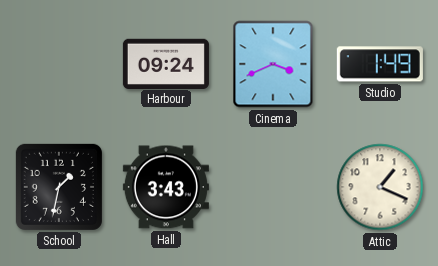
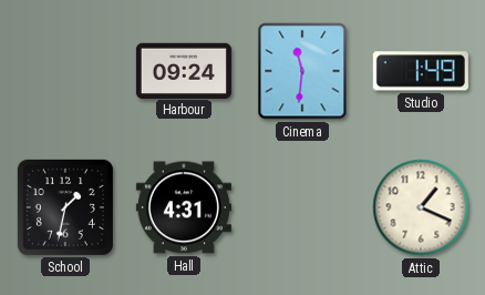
Cinema: 3:41 -> 11:31 (302, 71)
Hall: 3:43 -> 4:31 (184, 207)
